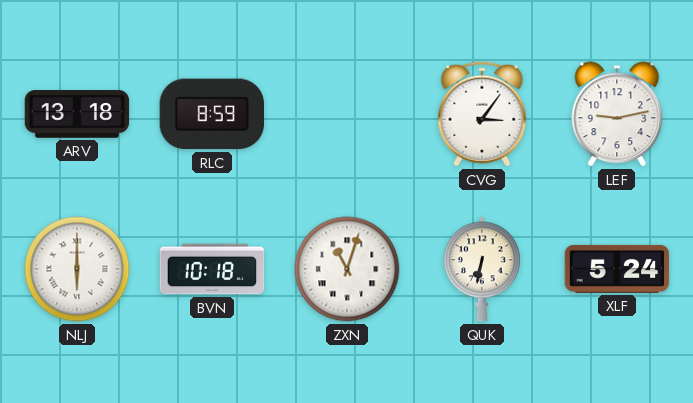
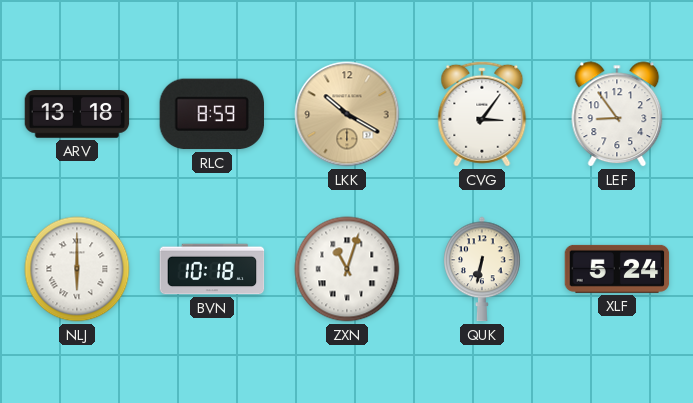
LKK: none -> 10:20 (347, 114)
LEF: 9:13 -> 8:54 (617, 114)
